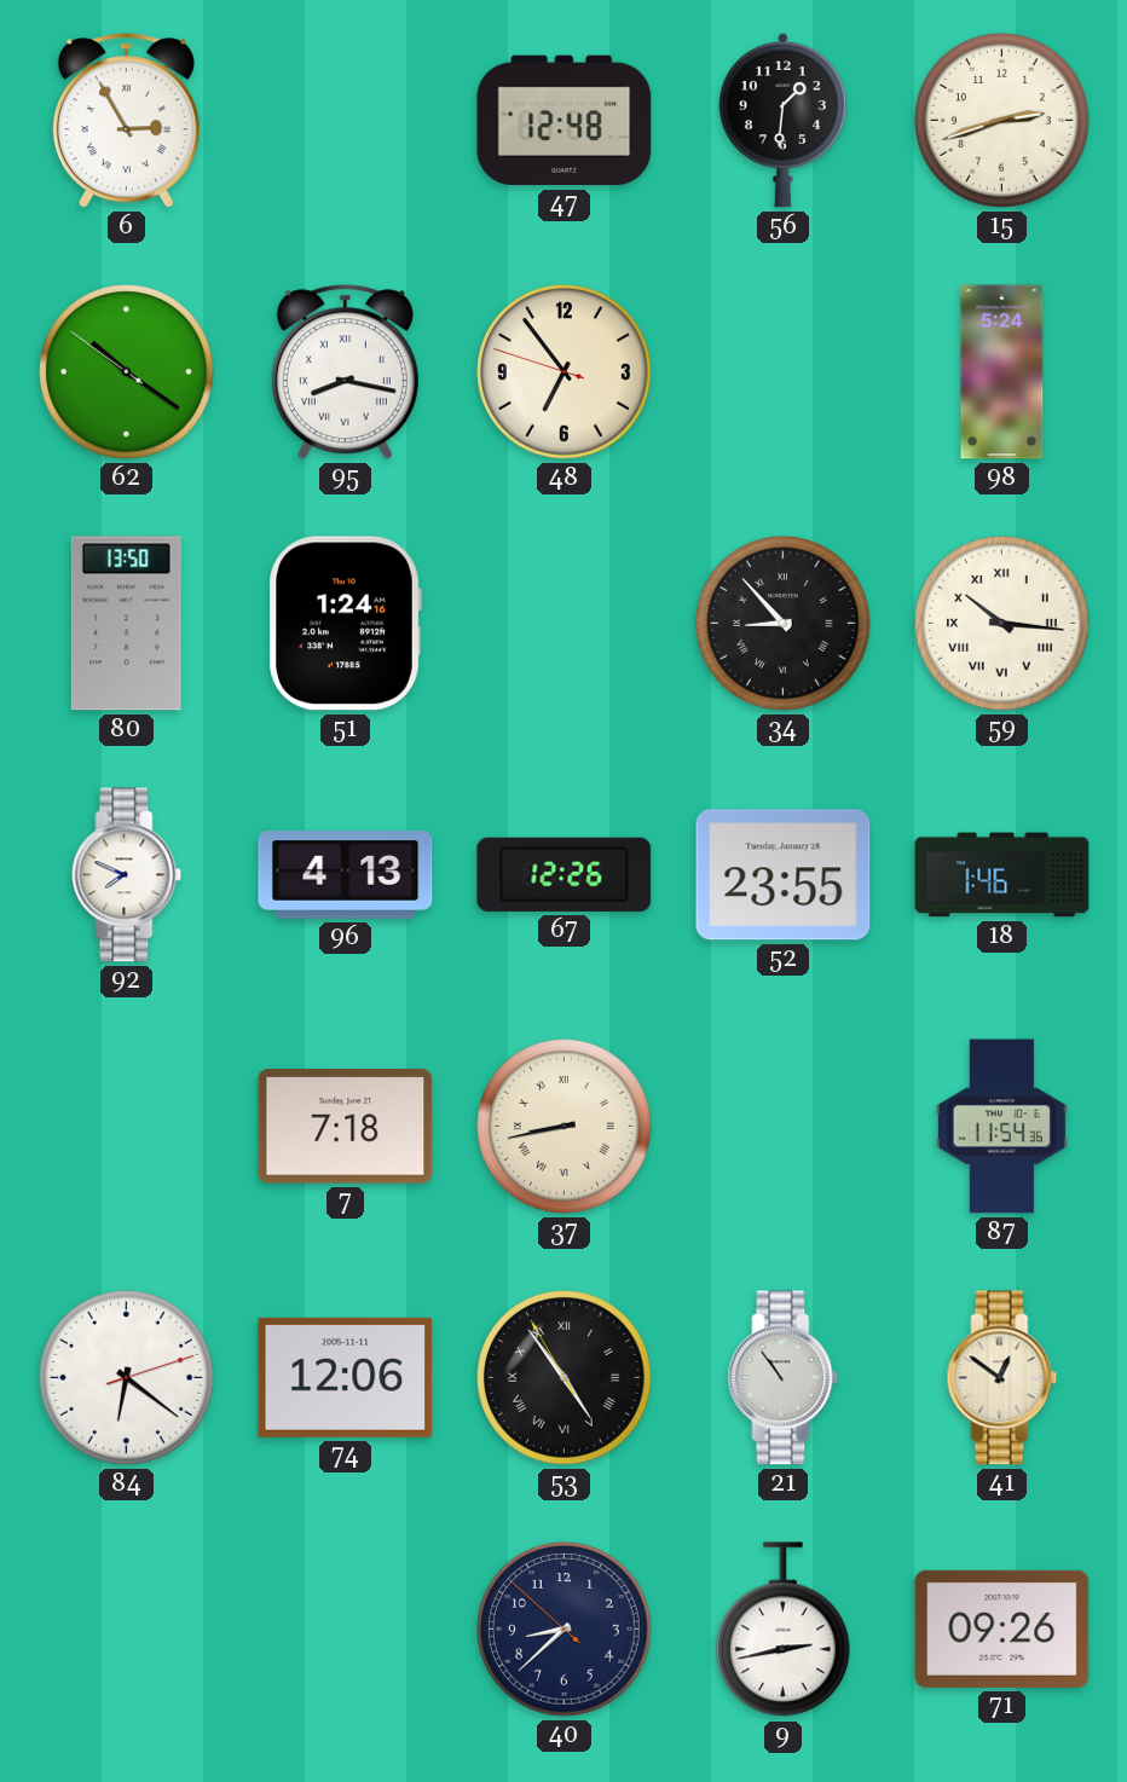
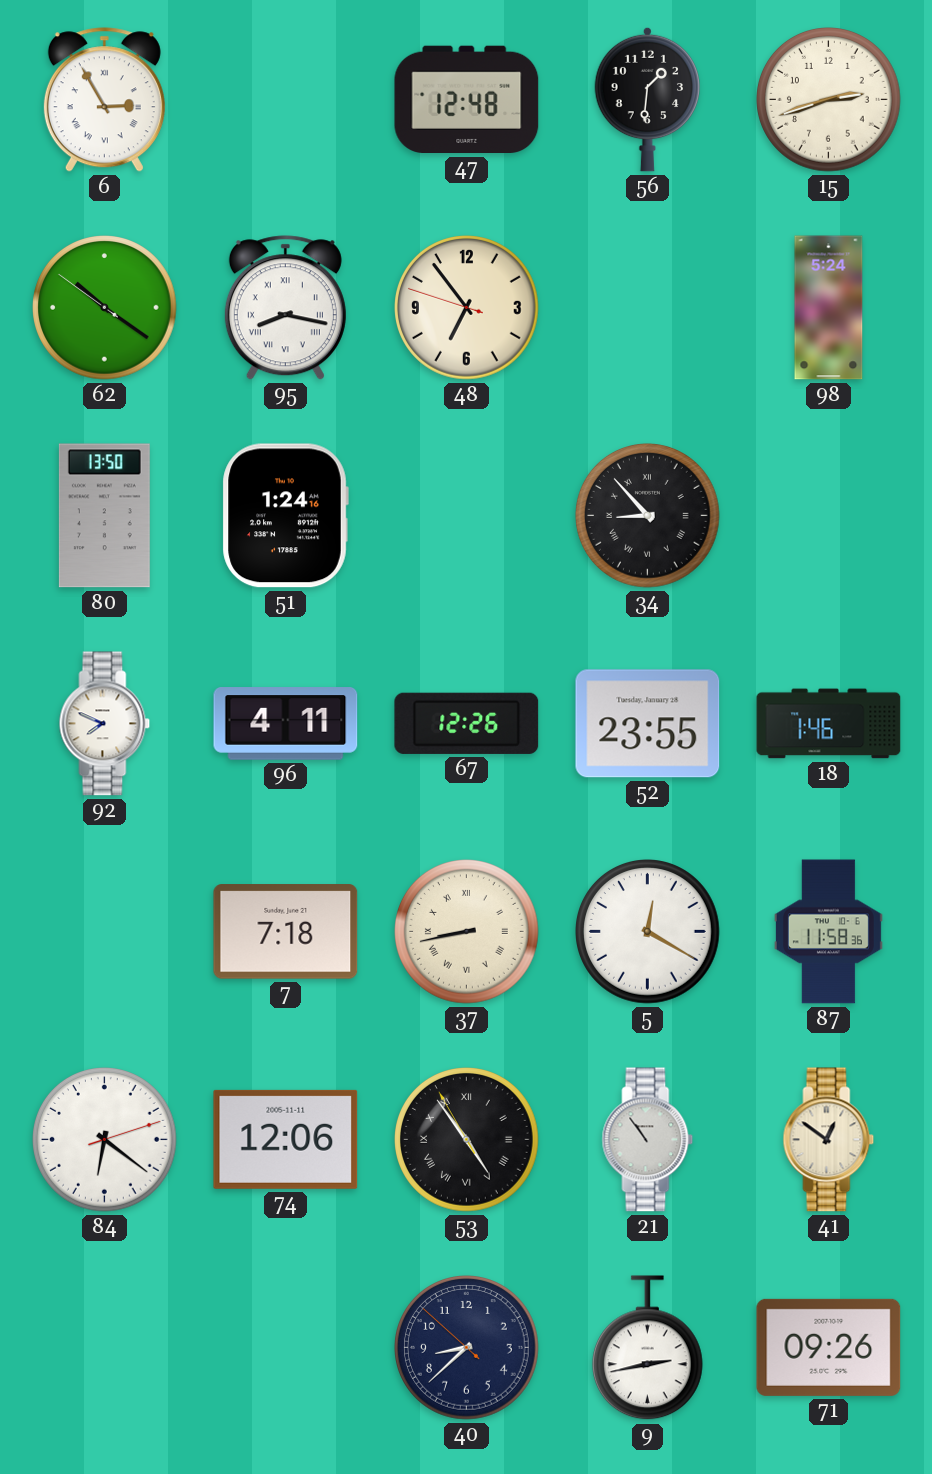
59: 10:16 -> none (1002, 624)
96: 4:13 -> 4:11 (286, 724)
5: none -> 12:20 (648, 932)
87: 11:54 -> 11:58 (828, 932)
